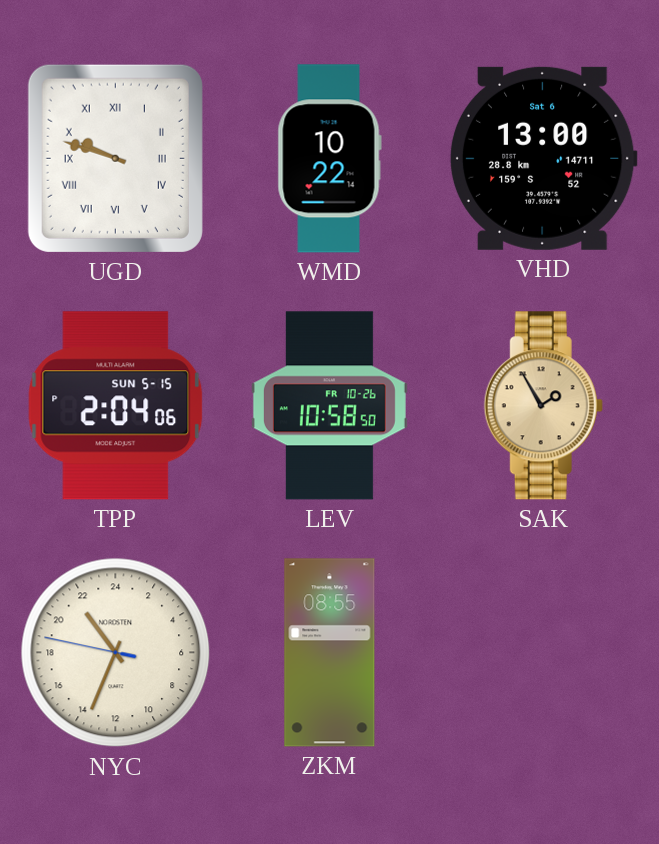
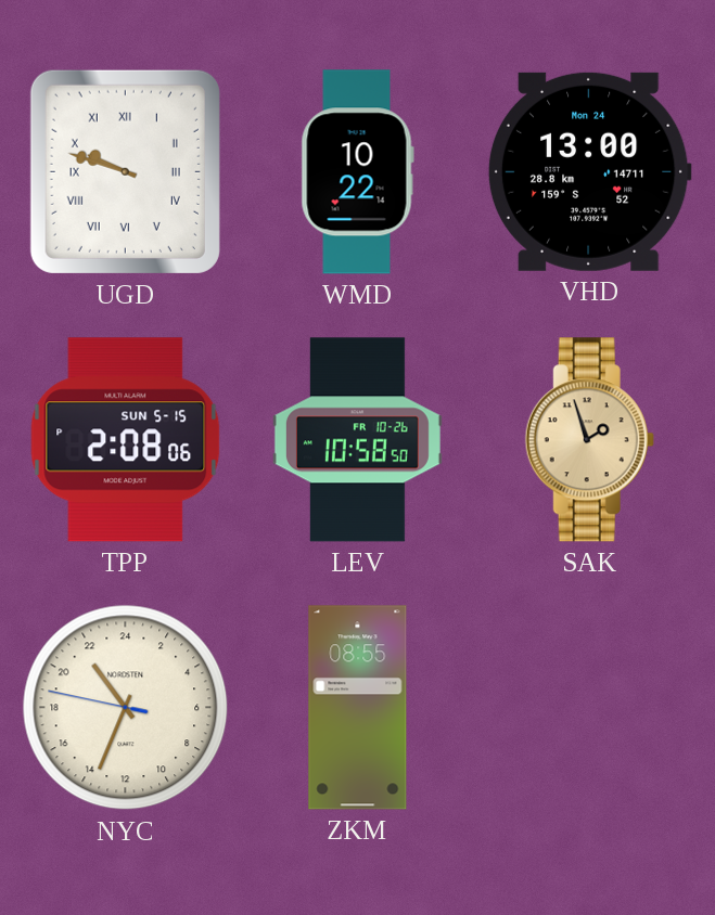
VHD date: Sat 6 -> Mon 24 (589, 171)
TPP: 2:04 -> 2:08 (126, 440)
SAK: 1:55 -> 1:57 (589, 440)
